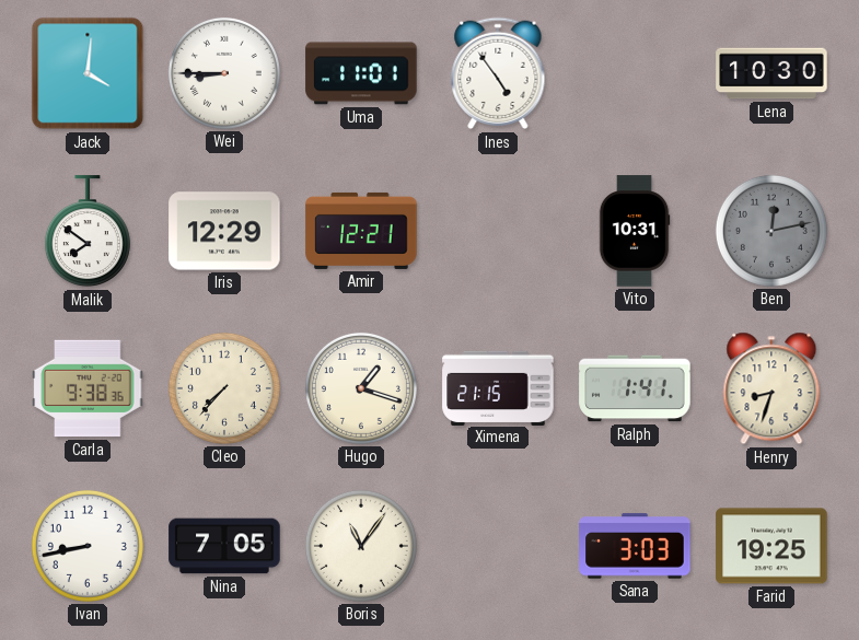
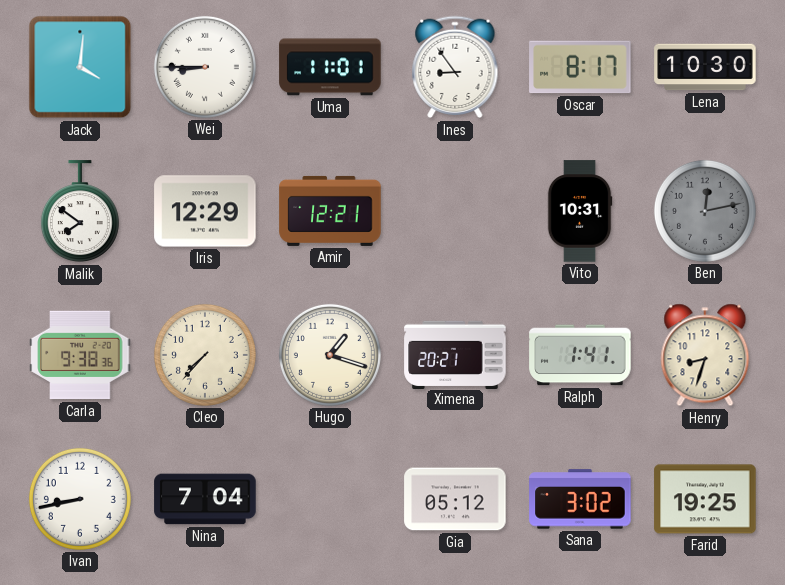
Ines: 4:54 -> 8:54 (455, 67)
Oscar: none -> 8:17 (580, 67)
Ximena: 21:15 -> 20:21 (455, 354)
Nina: 7:05 -> 7:04 (205, 499)
Boris: 11:06 -> none (361, 546)
Gia: none -> 05:12 (455, 499)
Sana: 3:03 -> 3:02 (580, 499)
